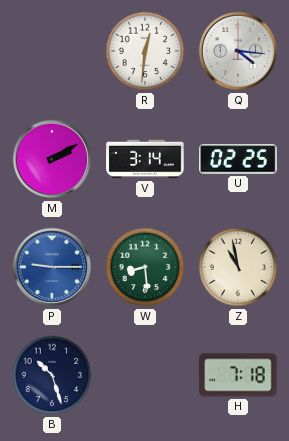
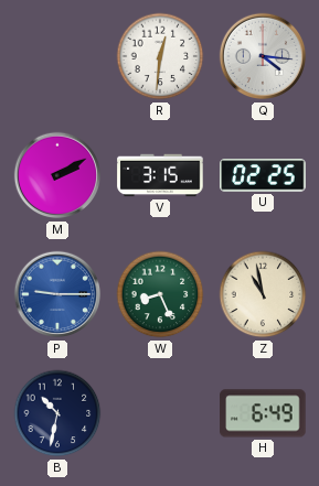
V: 3:14 -> 3:15 (160, 175)
W: 8:29 -> 8:26 (160, 294)
B: 10:27 -> 10:32 (57, 413)
H: 7:18 -> 6:49 (263, 413)
